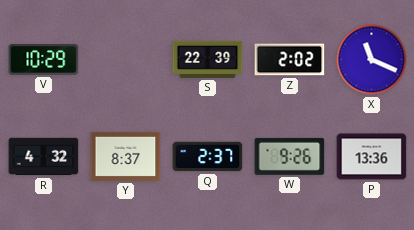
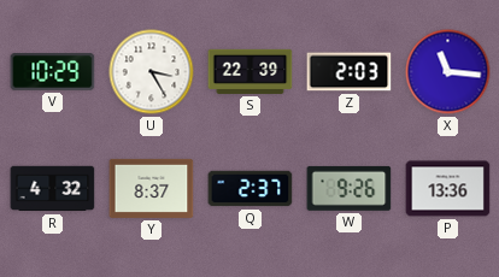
U: none -> 3:25 (152, 72)
Z: 2:02 -> 2:03 (350, 72)
X: 11:19 -> 11:16 (448, 72)
